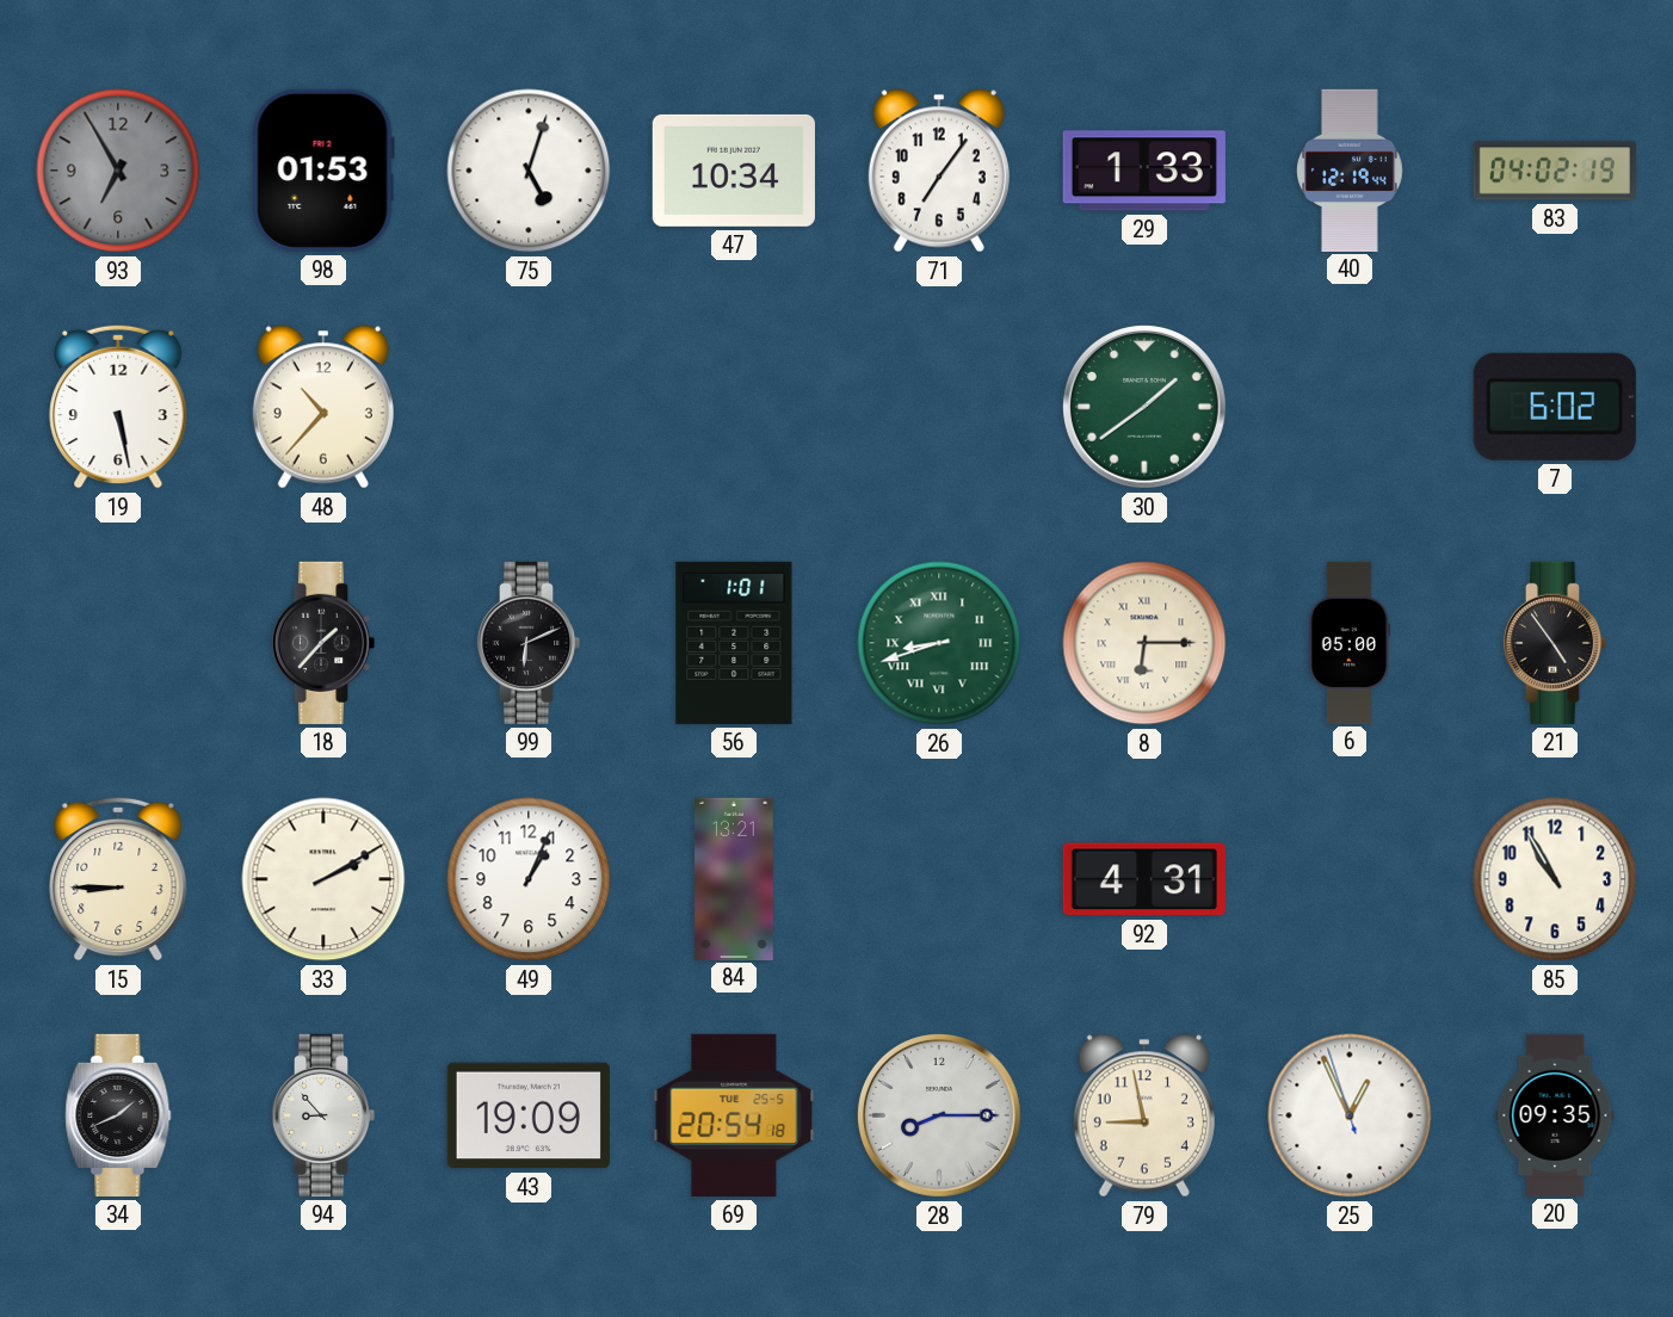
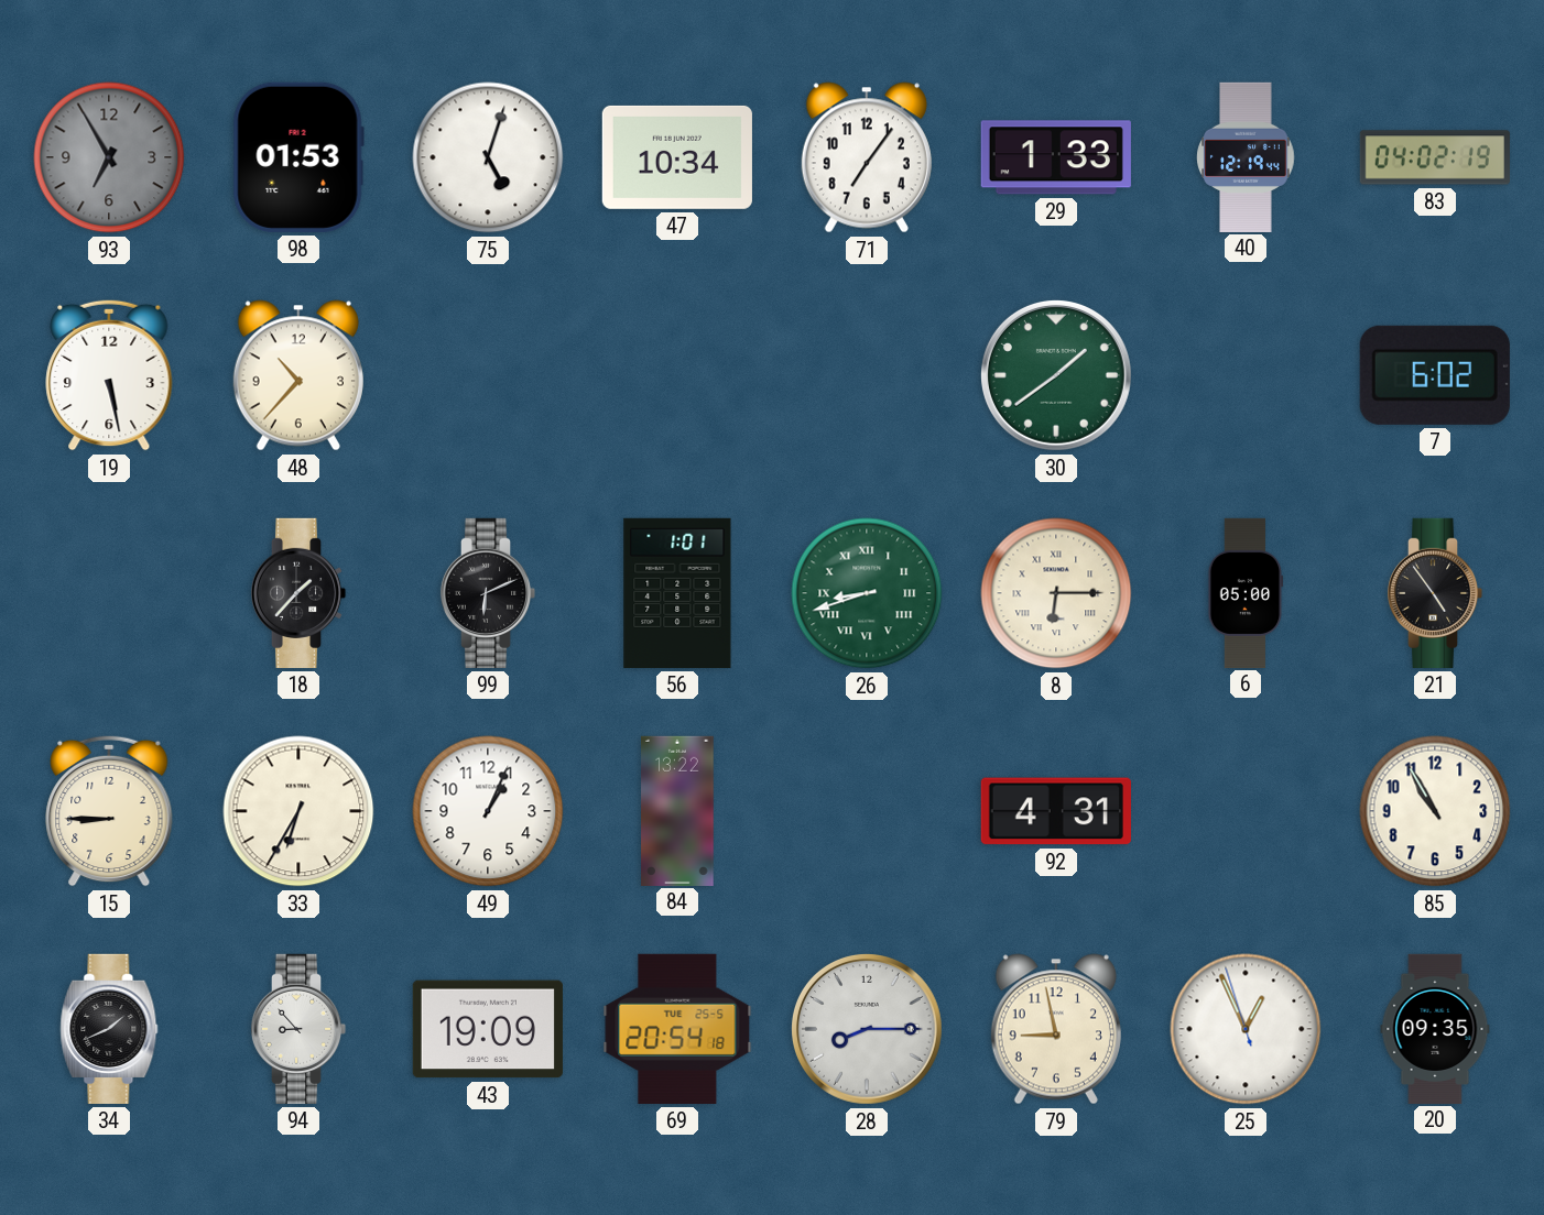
33: 2:10 -> 6:35 (298, 811)
84: 13:21 -> 13:22 (677, 810)
